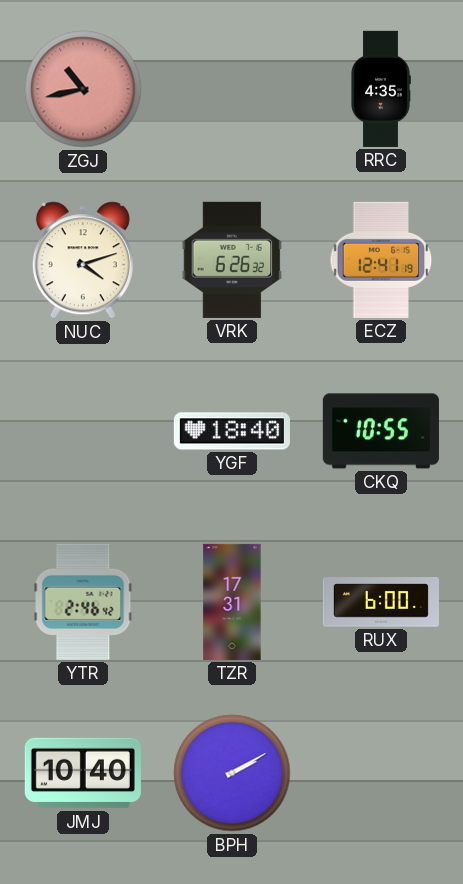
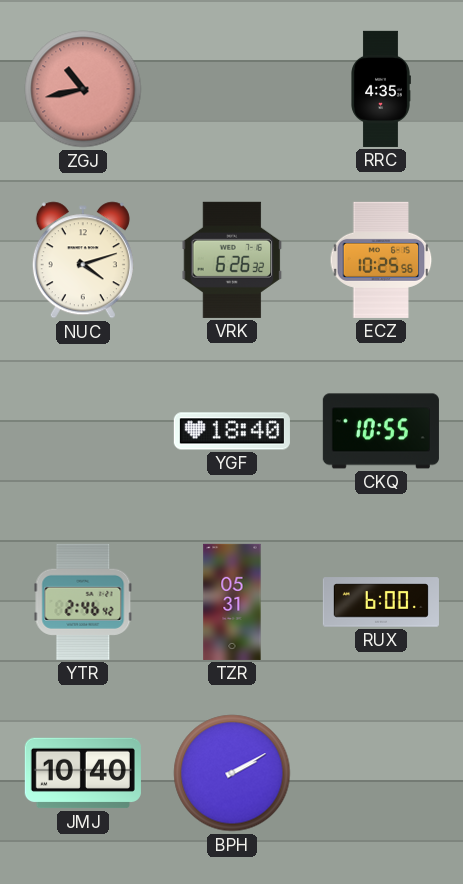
ECZ: 12:41 -> 10:25 (381, 260)
TZR: 17:31 -> 05:31 (232, 602)
